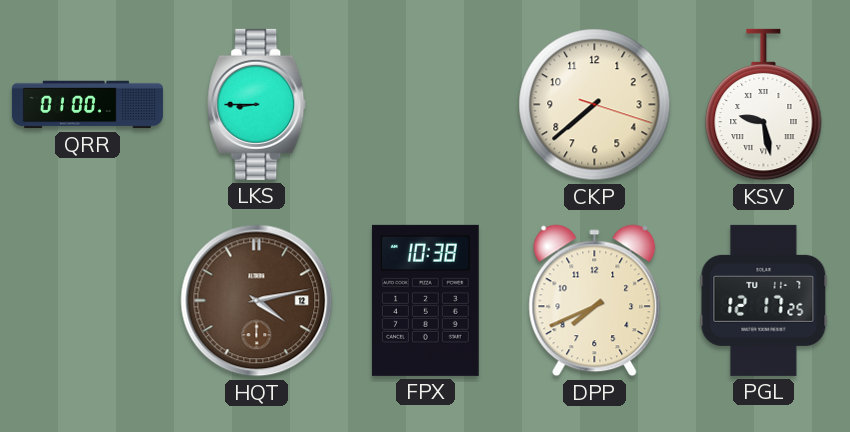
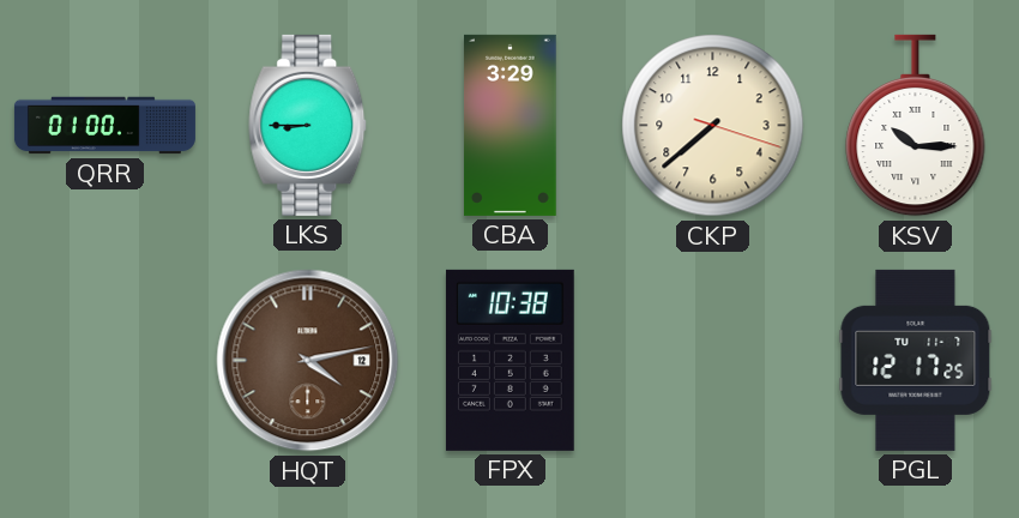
CBA: none -> 3:29 (511, 125)
KSV: 9:28 -> 10:15 (916, 126)
DPP: 7:41 -> none (595, 301)
